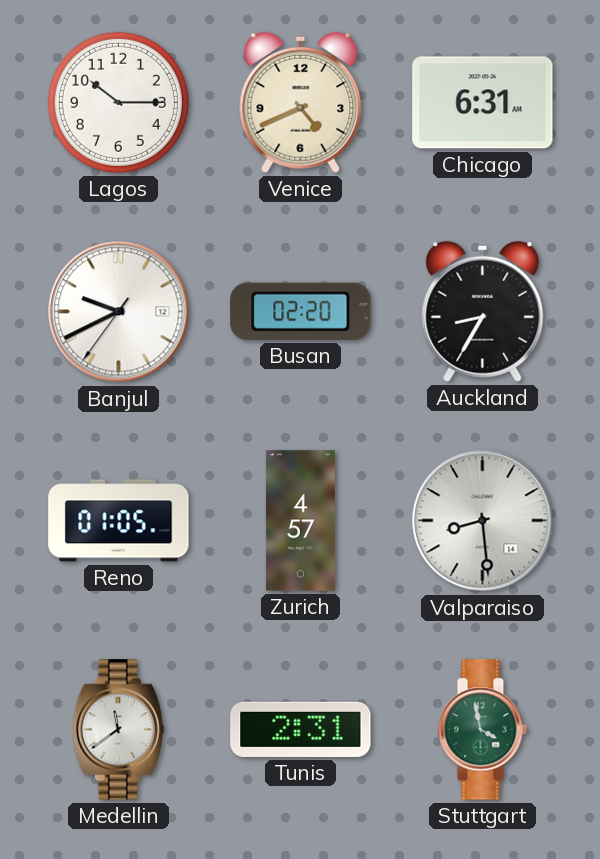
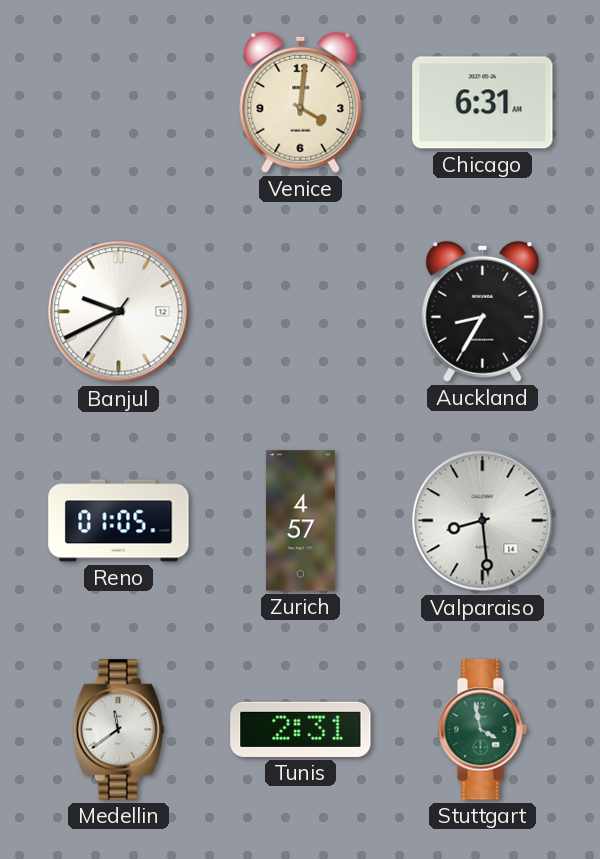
Lagos: 10:15 -> none (118, 102)
Venice: 4:41 -> 4:01 (301, 102)
Busan: 02:20 -> none (301, 311)
